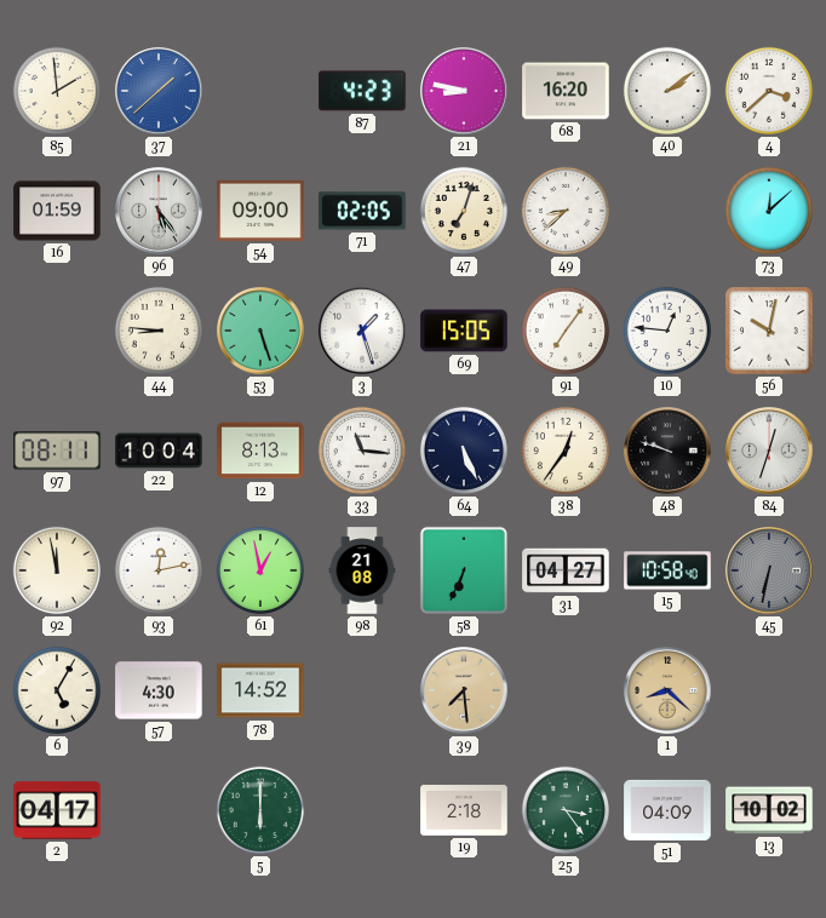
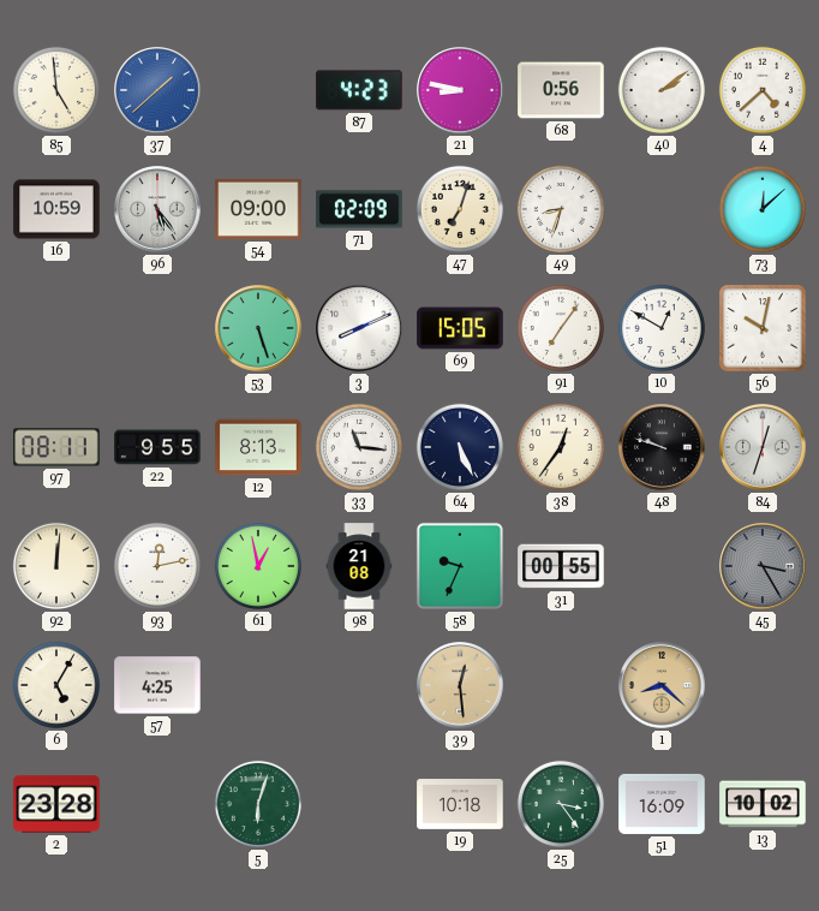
85: 1:59 -> 4:59 (56, 90)
68: 16:20 -> 0:56 (561, 90)
4: 3:38 -> 4:38 (763, 90)
16: 01:59 -> 10:59 (56, 209)
71: 02:05 -> 02:09 (359, 209)
49: 8:38 -> 8:33 (561, 209)
44: 8:46 -> none (159, 331)
3: 1:27 -> 8:11 (359, 328)
10: 12:46 -> 12:50 (662, 328)
22: 10:04 -> 9:55 (157, 447)
92: 11:58 -> 12:01 (56, 566)
58: 6:34 -> 9:34 (460, 566)
31: 04:27 -> 00:55 (561, 566)
15: 10:58 -> none (667, 570)
45: 6:32 -> 3:25 (763, 566)
57: 4:30 -> 4:25 (157, 685)
78: 14:52 -> none (260, 690)
39: 7:29 -> 12:29 (460, 685)
2: 04:17 -> 23:28 (56, 804)
5: 6:00 -> 6:03 (258, 804)
19: 2:18 -> 10:18 (460, 805)
51: 04:09 -> 16:09 (662, 804)
